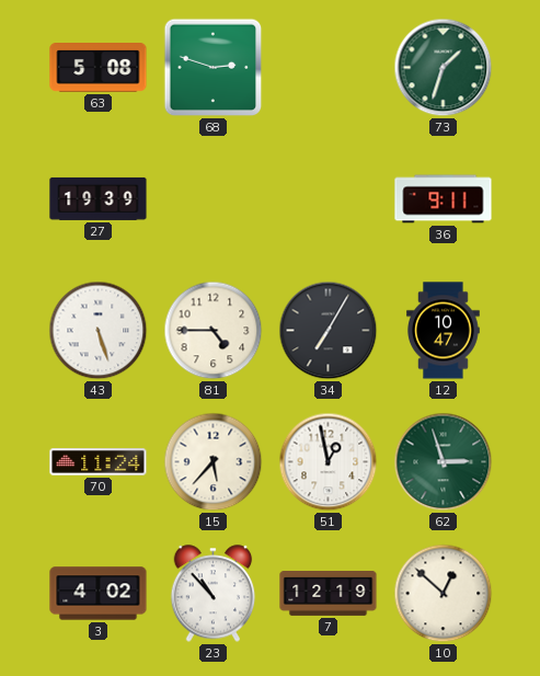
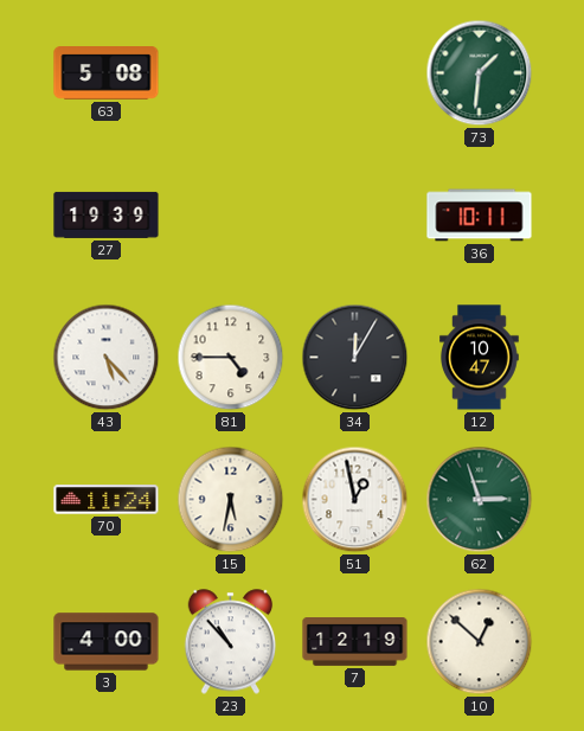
68: 2:48 -> none (214, 68)
73: 1:33 -> 1:31 (480, 73)
36: 9:11 -> 10:11 (480, 216)
43: 5:27 -> 5:23 (107, 358)
34: 7:05 -> 12:05 (355, 358)
15: 5:37 -> 5:32 (231, 500)
3: 4:02 -> 4:00 (107, 642)
